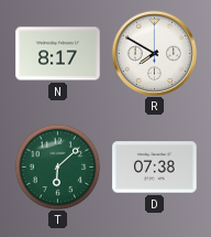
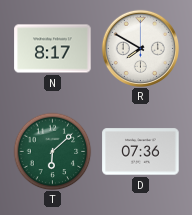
D: 07:38 -> 07:36 (141, 152)
